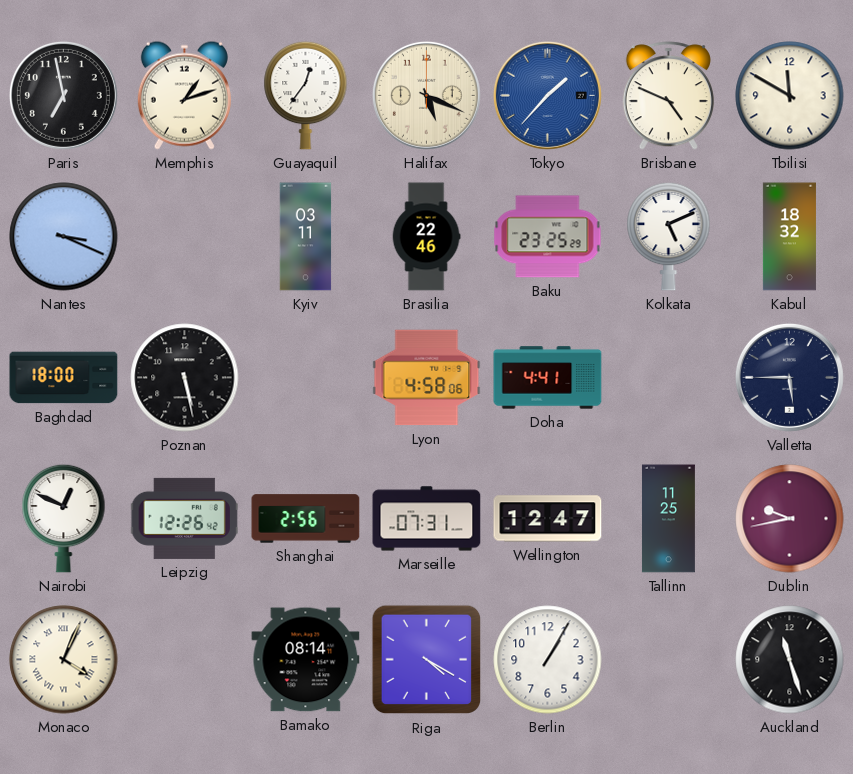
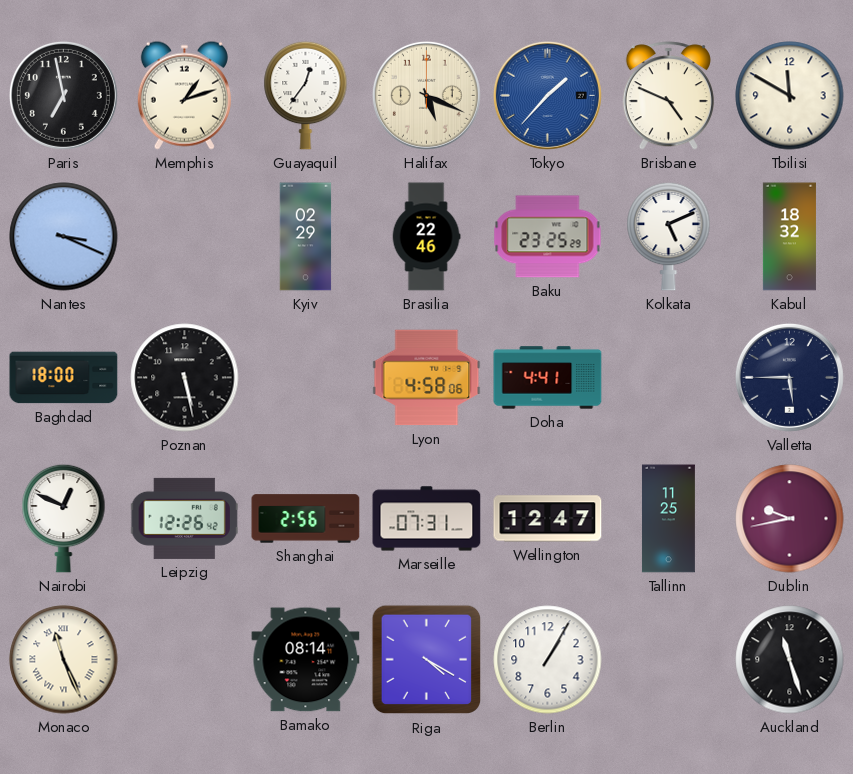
Kyiv: 03:11 -> 02:29 (306, 237)
Monaco: 4:04 -> 11:26 (64, 660)
